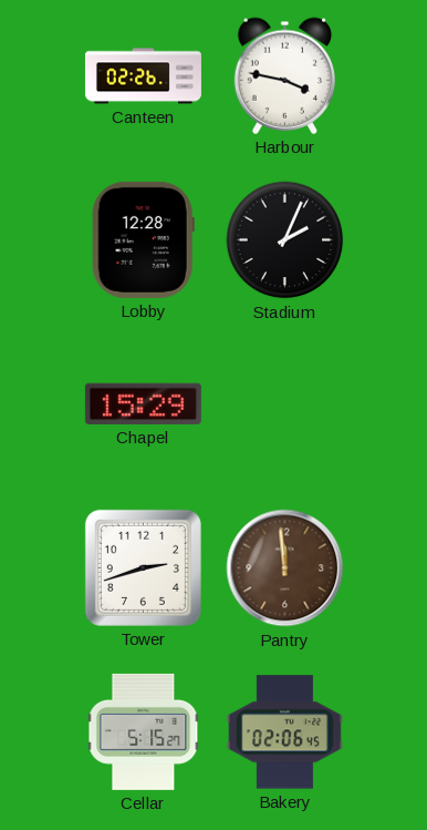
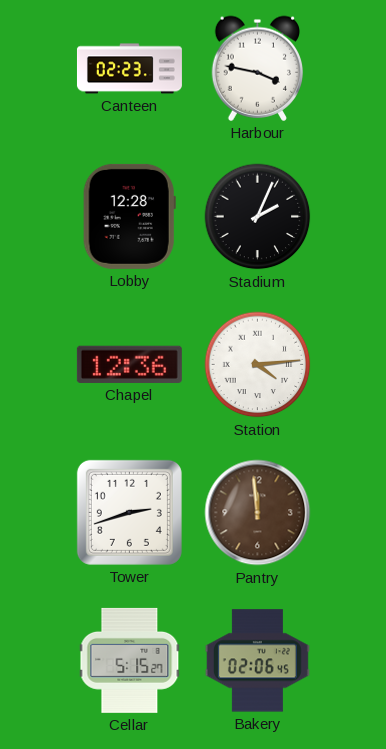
Canteen: 02:26 -> 02:23 (129, 69)
Chapel: 15:29 -> 12:36 (129, 364)
Station: none -> 4:14 (258, 365)
